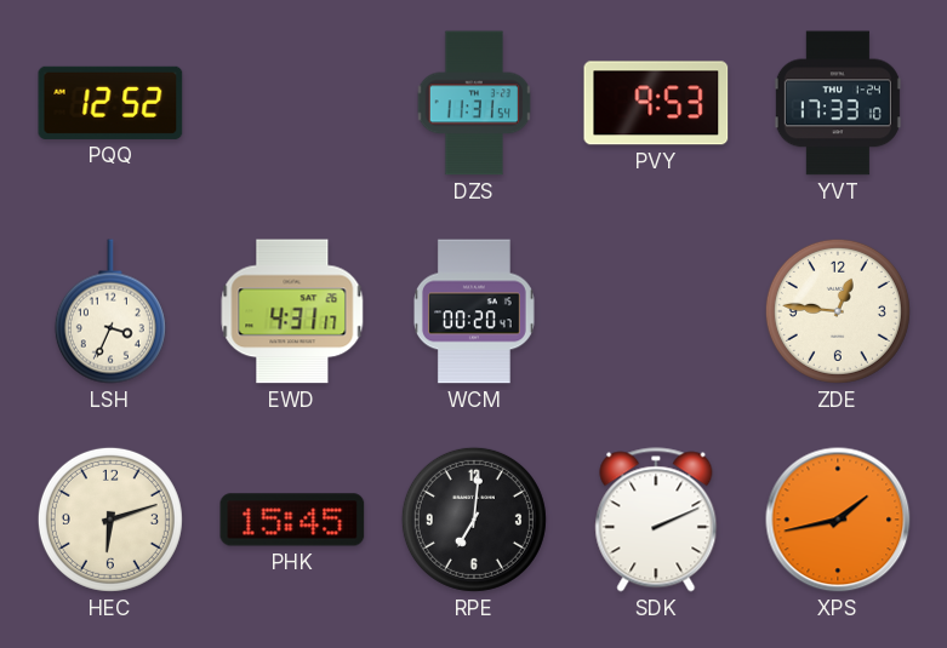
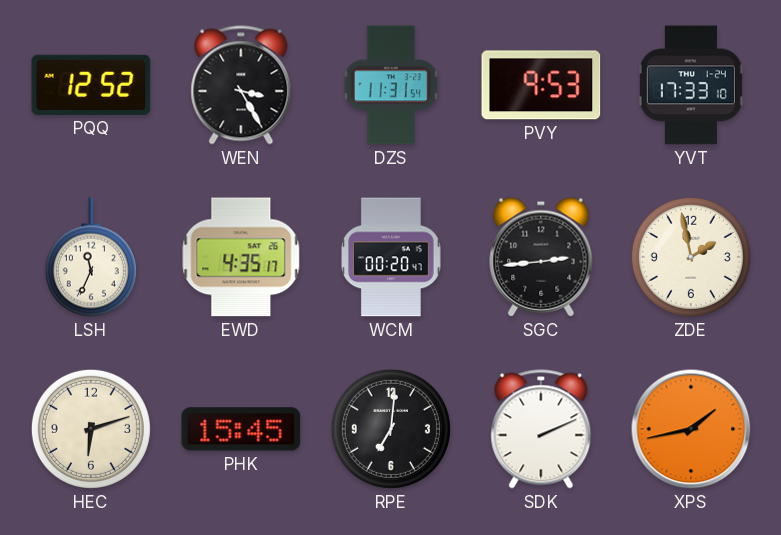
WEN: none -> 3:25 (241, 85)
LSH: 3:34 -> 11:34 (91, 257)
EWD: 4:31 -> 4:35 (241, 257)
SGC: none -> 2:44 (541, 257)
ZDE: 12:46 -> 1:58 (691, 257)
